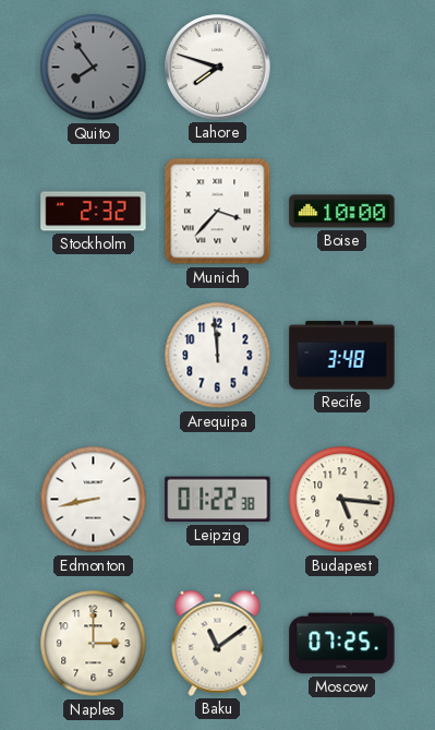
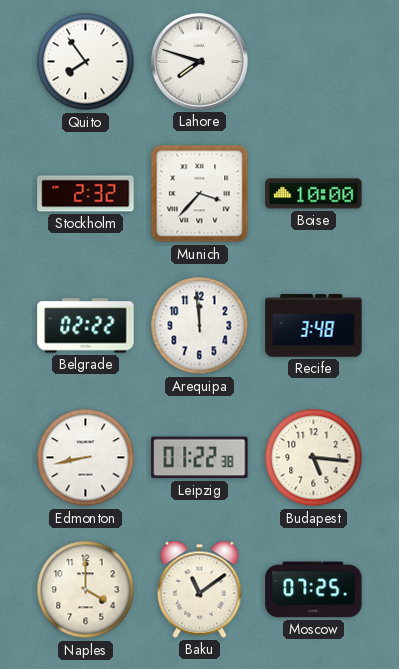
Quito dial: grey -> white (86, 62)
Belgrade: none -> 02:22 (86, 326)
Naples: 3:00 -> 4:00 (86, 590)
